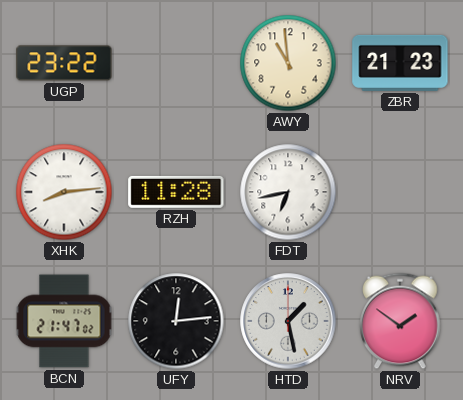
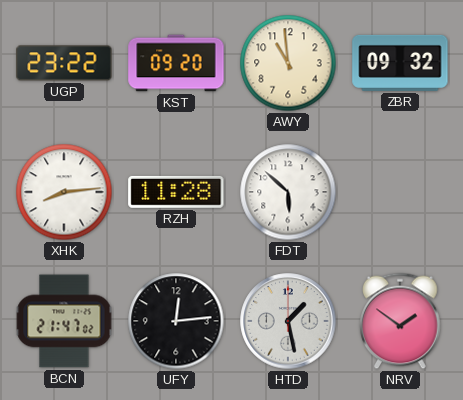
KST: none -> 09:20 (176, 63)
ZBR: 21:23 -> 09:32 (400, 63)
FDT: 6:43 -> 5:52 (288, 192)
